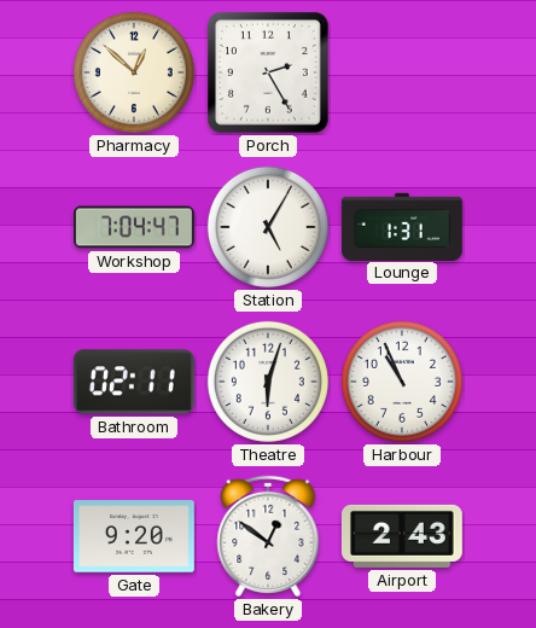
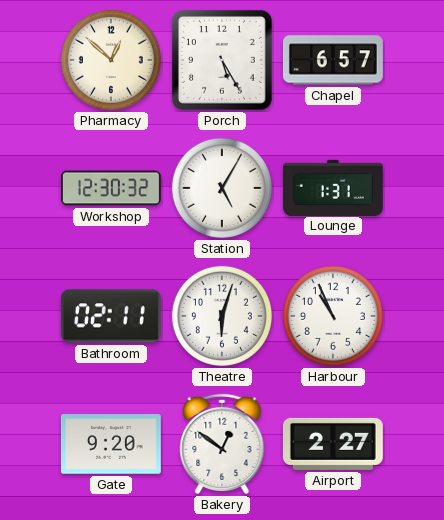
Porch: 2:25 -> 5:25 (222, 60)
Chapel: none -> 6:57 (333, 60)
Workshop: 7:04 -> 12:30 (111, 188)
Airport: 2:43 -> 2:27 (333, 444)
